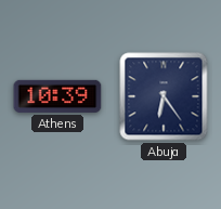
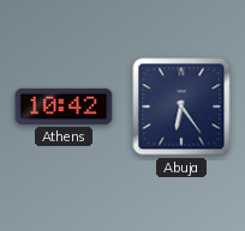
Athens: 10:39 -> 10:42 (64, 107)
